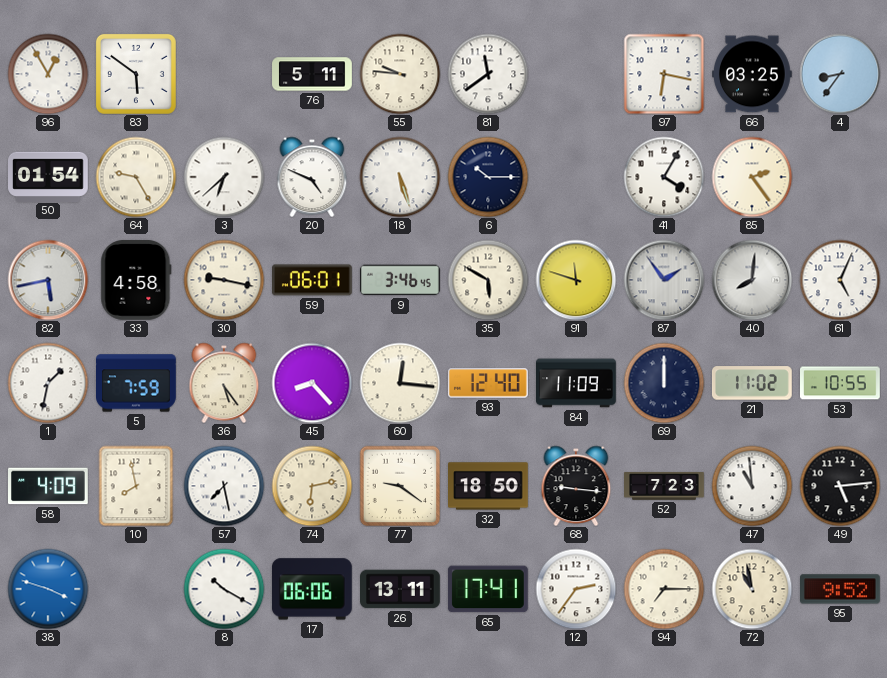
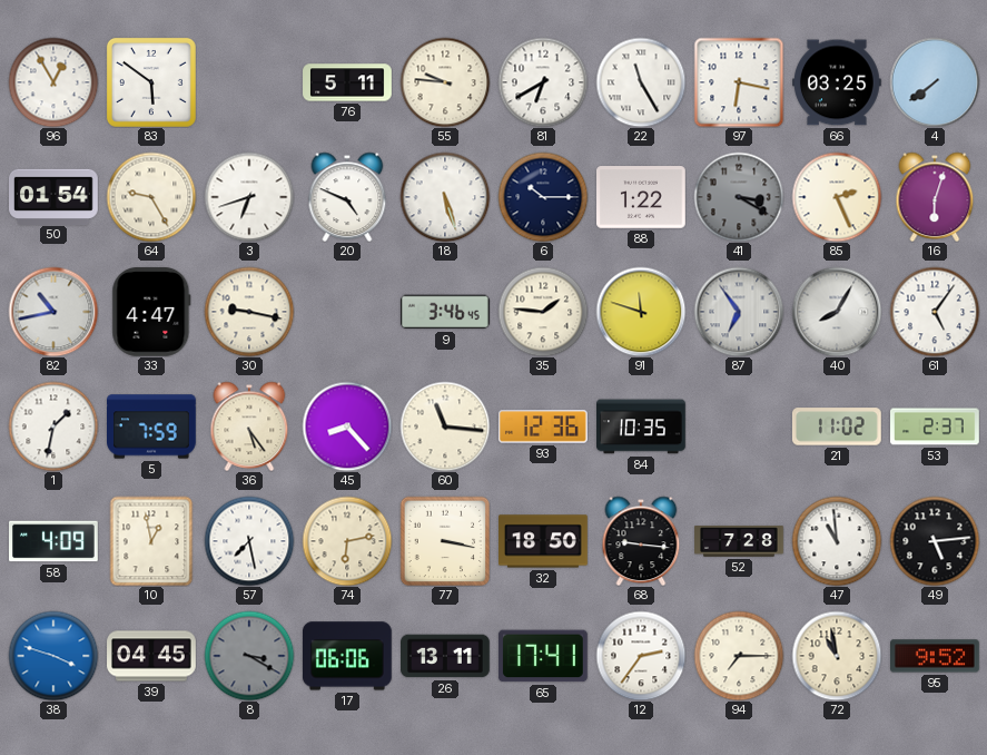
81: 11:39 -> 6:40 (543, 82)
22: none -> 11:25 (641, 82)
4: 8:36 -> 7:39 (935, 82)
3: 6:38 -> 6:42 (249, 197)
88: none -> 1:22 (642, 197)
41: 4:05 -> 3:20 (739, 197)
41 dial: white -> grey (739, 197)
85: 2:24 -> 2:26 (837, 197)
16: none -> 6:03 (935, 197)
82: 5:43 -> 10:43 (53, 312)
33: 4:58 -> 4:47 (151, 312)
59: 06:01 -> none (313, 280)
35: 5:50 -> 1:46 (543, 312)
87: 1:54 -> 6:54 (739, 312)
40: 8:01 -> 8:05 (837, 312)
61: 5:04 -> 5:06 (935, 312)
60: 12:16 -> 11:16 (445, 426)
93: 12:40 -> 12:36 (543, 426)
84: 11:09 -> 10:35 (642, 426)
69: 12:00 -> none (664, 383)
53: 10:55 -> 2:37 (936, 426)
10: 7:58 -> 12:58 (151, 541)
77: 9:21 -> 3:17 (445, 541)
52: 7:23 -> 7:28 (739, 541)
39: none -> 04:45 (151, 656)
8: 10:20 -> 3:20 (249, 656)
8 dial: white -> grey (249, 656)
